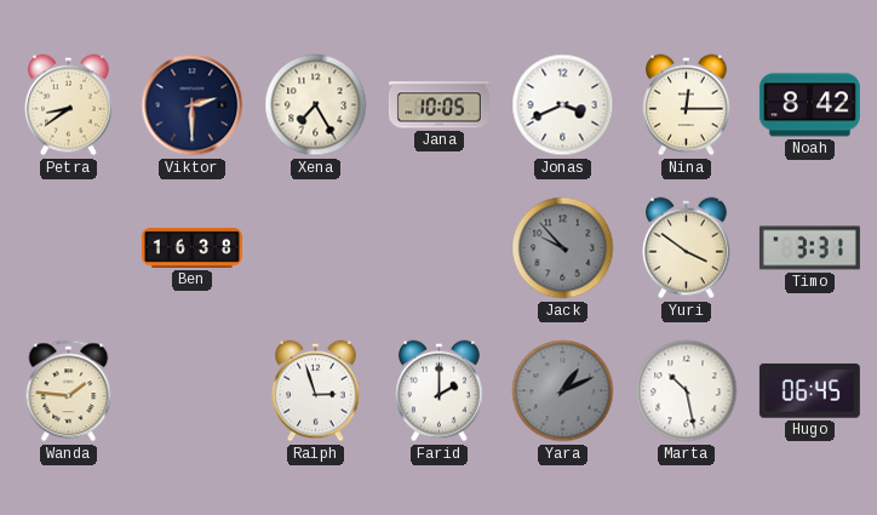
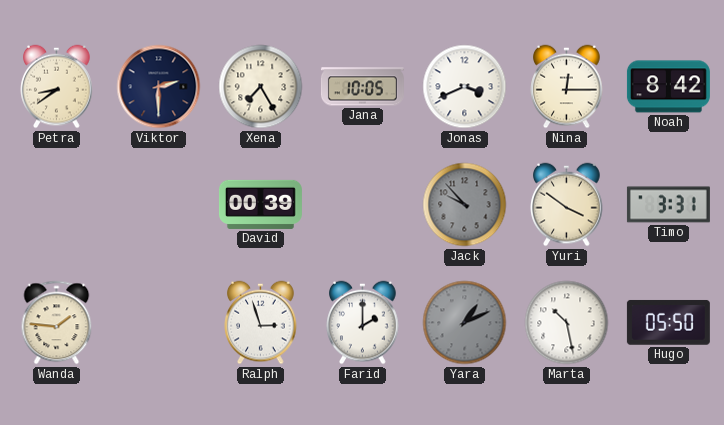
Ben: 16:38 -> none (191, 247)
David: none -> 00:39 (260, 204)
Hugo: 06:45 -> 05:50 (668, 323)
